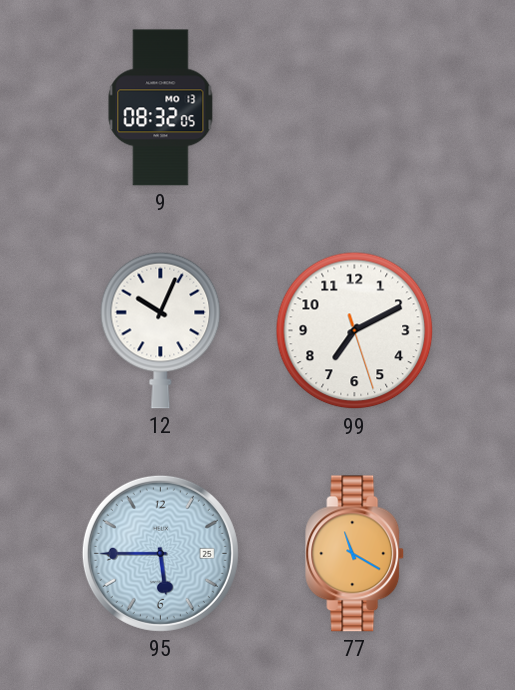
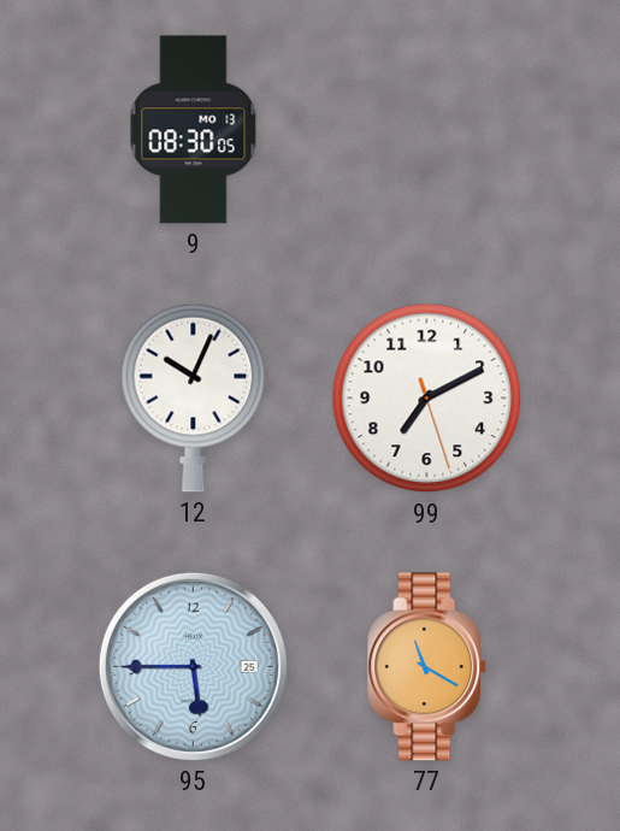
9: 08:32 -> 08:30 (194, 130)
